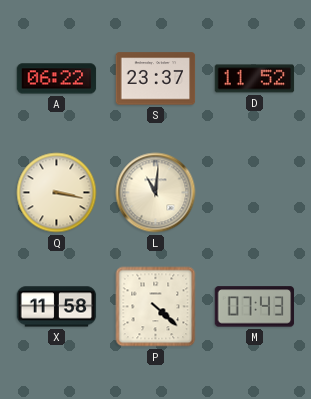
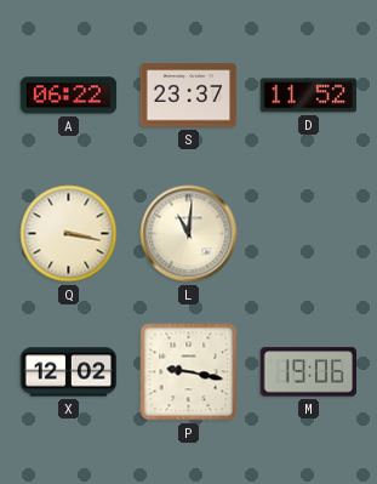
X: 11:58 -> 12:02 (69, 372)
P: 4:22 -> 9:17 (189, 372)
M: 07:43 -> 19:06 (309, 372)
